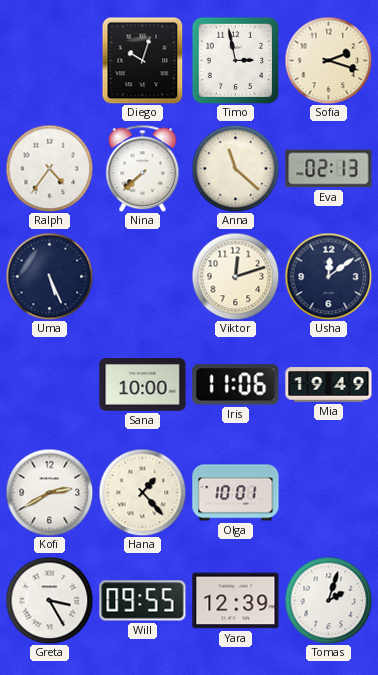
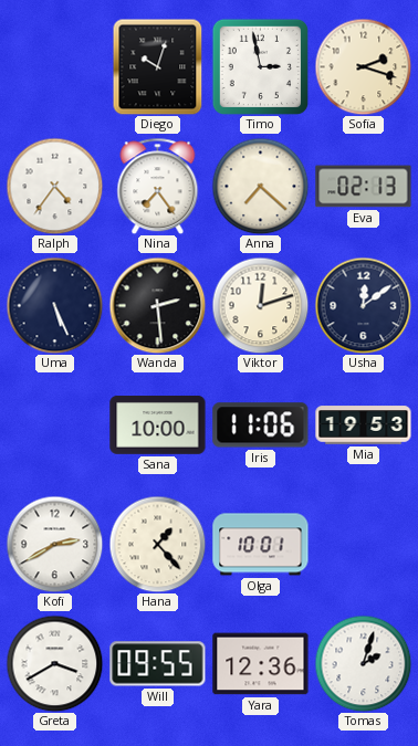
Nina: 7:38 -> 7:24 (158, 186)
Anna: 11:22 -> 7:22 (260, 186)
Wanda: none -> 2:29 (157, 305)
Mia: 19:49 -> 19:53 (364, 425)
Greta: 3:25 -> 3:40 (54, 663)
Yara: 12:39 -> 12:36 (261, 664)
